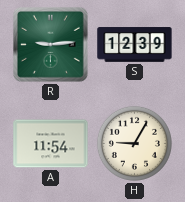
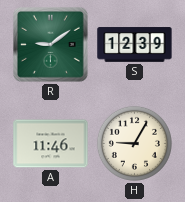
R: 9:14 -> 9:09 (51, 45)
A: 11:54 -> 11:46 (51, 144)
